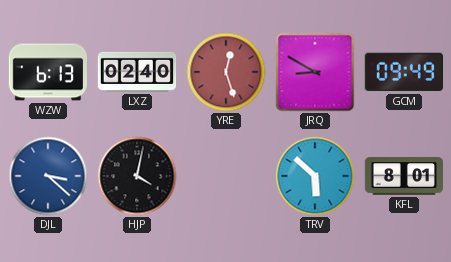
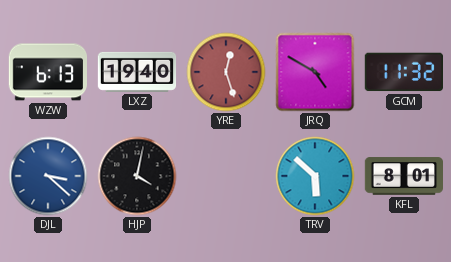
LXZ: 02:40 -> 19:40 (137, 72)
JRQ: 8:50 -> 4:50 (315, 72)
GCM: 09:49 -> 11:32 (404, 72)
